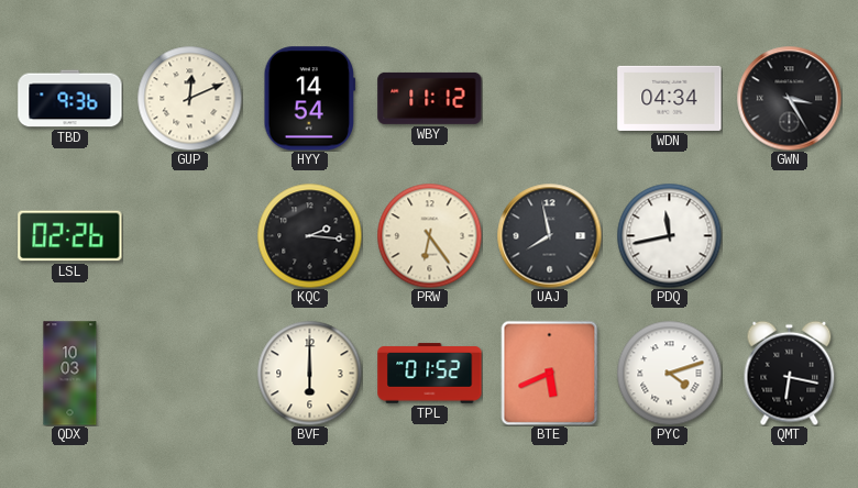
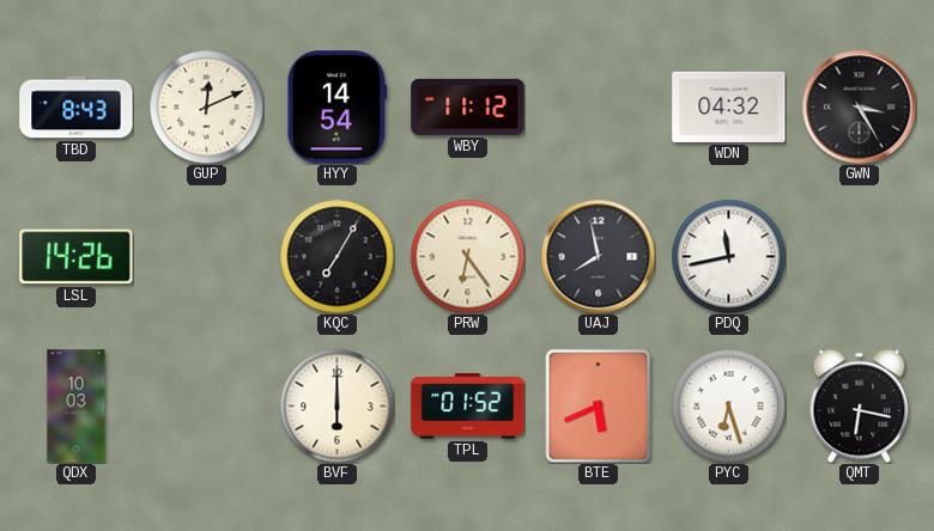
TBD: 9:36 -> 8:43 (77, 108)
WDN: 04:34 -> 04:32 (729, 106)
LSL: 02:26 -> 14:26 (77, 257)
KQC: 2:16 -> 7:05 (336, 256)
PYC: 4:12 -> 6:27 (728, 405)
